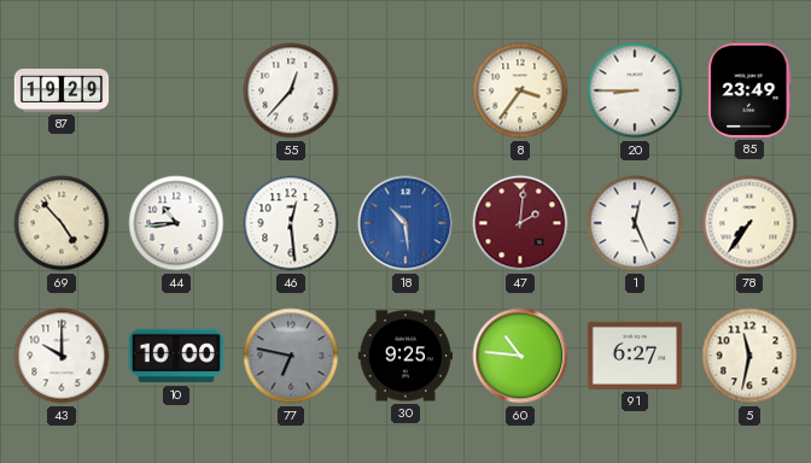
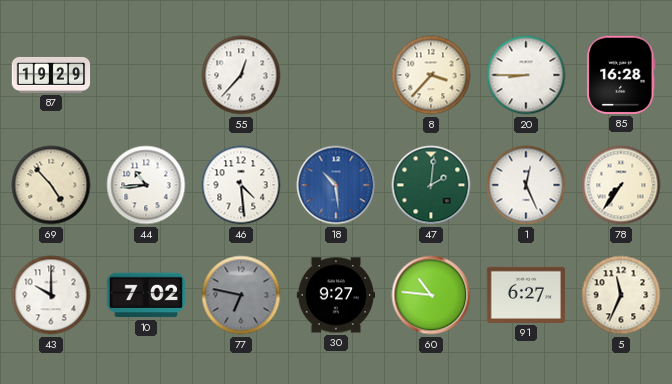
8: 3:36 -> 3:37 (431, 75)
85: 23:49 -> 16:28 (621, 75)
46: 12:29 -> 4:29 (241, 185)
47 dial: burgundy -> green (431, 185)
10: 10:00 -> 7:02 (145, 295)
30: 9:25 -> 9:27 (335, 295)
5: 11:32 -> 11:34 (621, 295)
